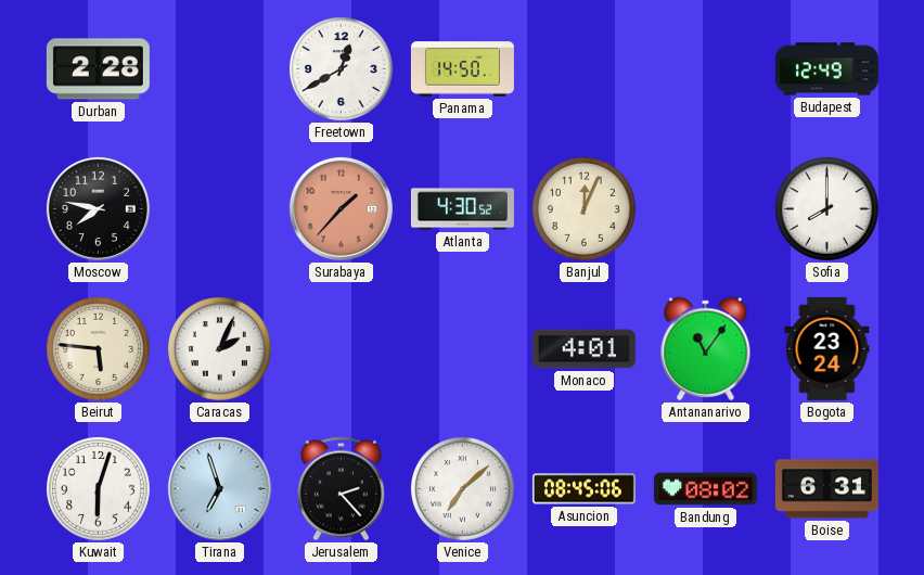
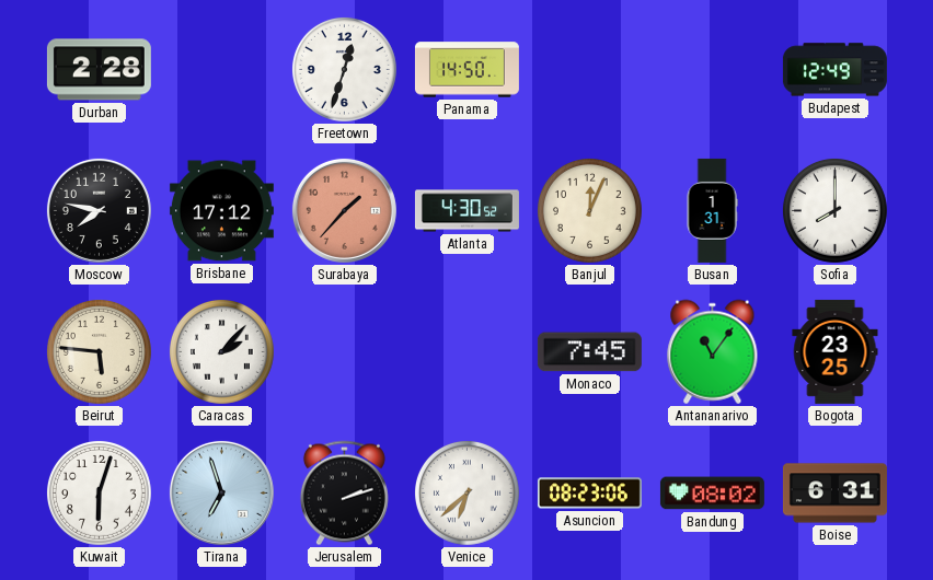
Freetown: 12:40 -> 12:33 (344, 69)
Brisbane: none -> 17:12 (221, 211)
Busan: none -> 1:31 (712, 210)
Caracas: 2:04 -> 2:07 (221, 351)
Monaco: 4:01 -> 7:45 (589, 352)
Bogota: 23:24 -> 23:25 (836, 351)
Jerusalem: 2:23 -> 2:12 (344, 494)
Venice: 7:08 -> 6:38 (466, 492)
Asuncion: 08:45 -> 08:23 (589, 494)
